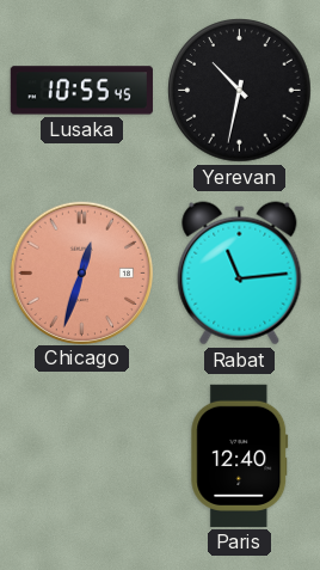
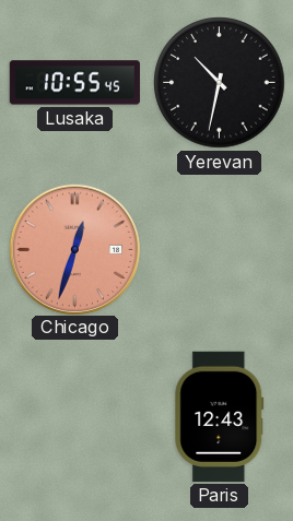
Rabat: 11:14 -> none (240, 274)
Paris: 12:40 -> 12:43 (220, 416)
